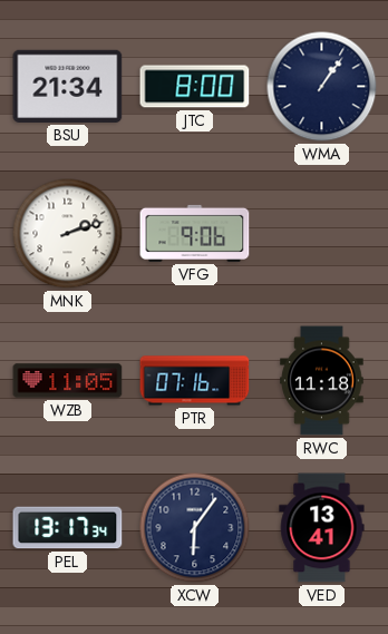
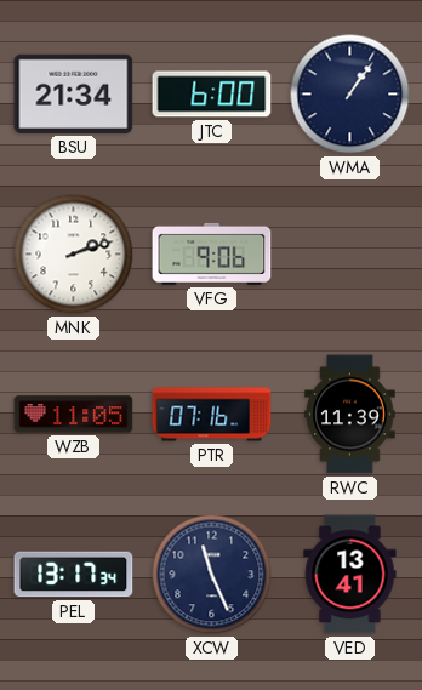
JTC: 8:00 -> 6:00 (212, 95)
RWC: 11:18 -> 11:39 (350, 415)
XCW: 6:06 -> 11:26 (212, 575)
